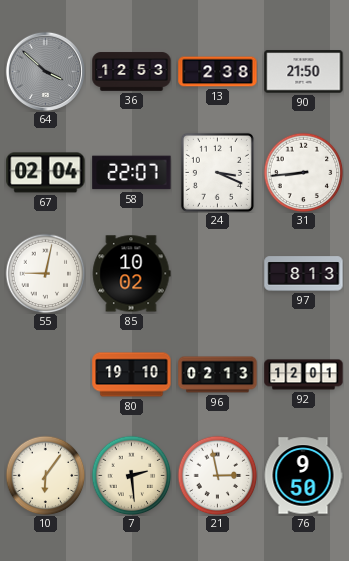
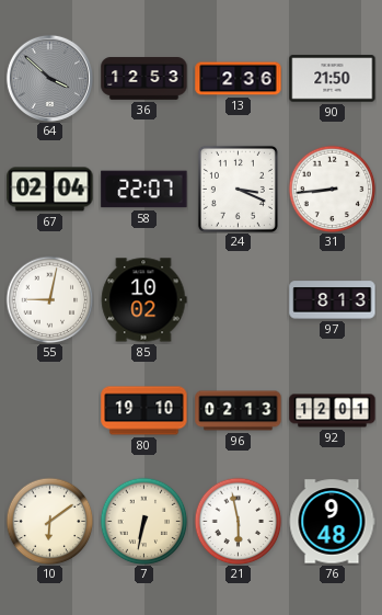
13: 2:38 -> 2:36 (239, 79)
10: 6:06 -> 6:09 (49, 521)
7: 2:29 -> 6:32 (143, 521)
21: 2:58 -> 5:58 (238, 521)
76: 9:50 -> 9:48 (332, 522)
